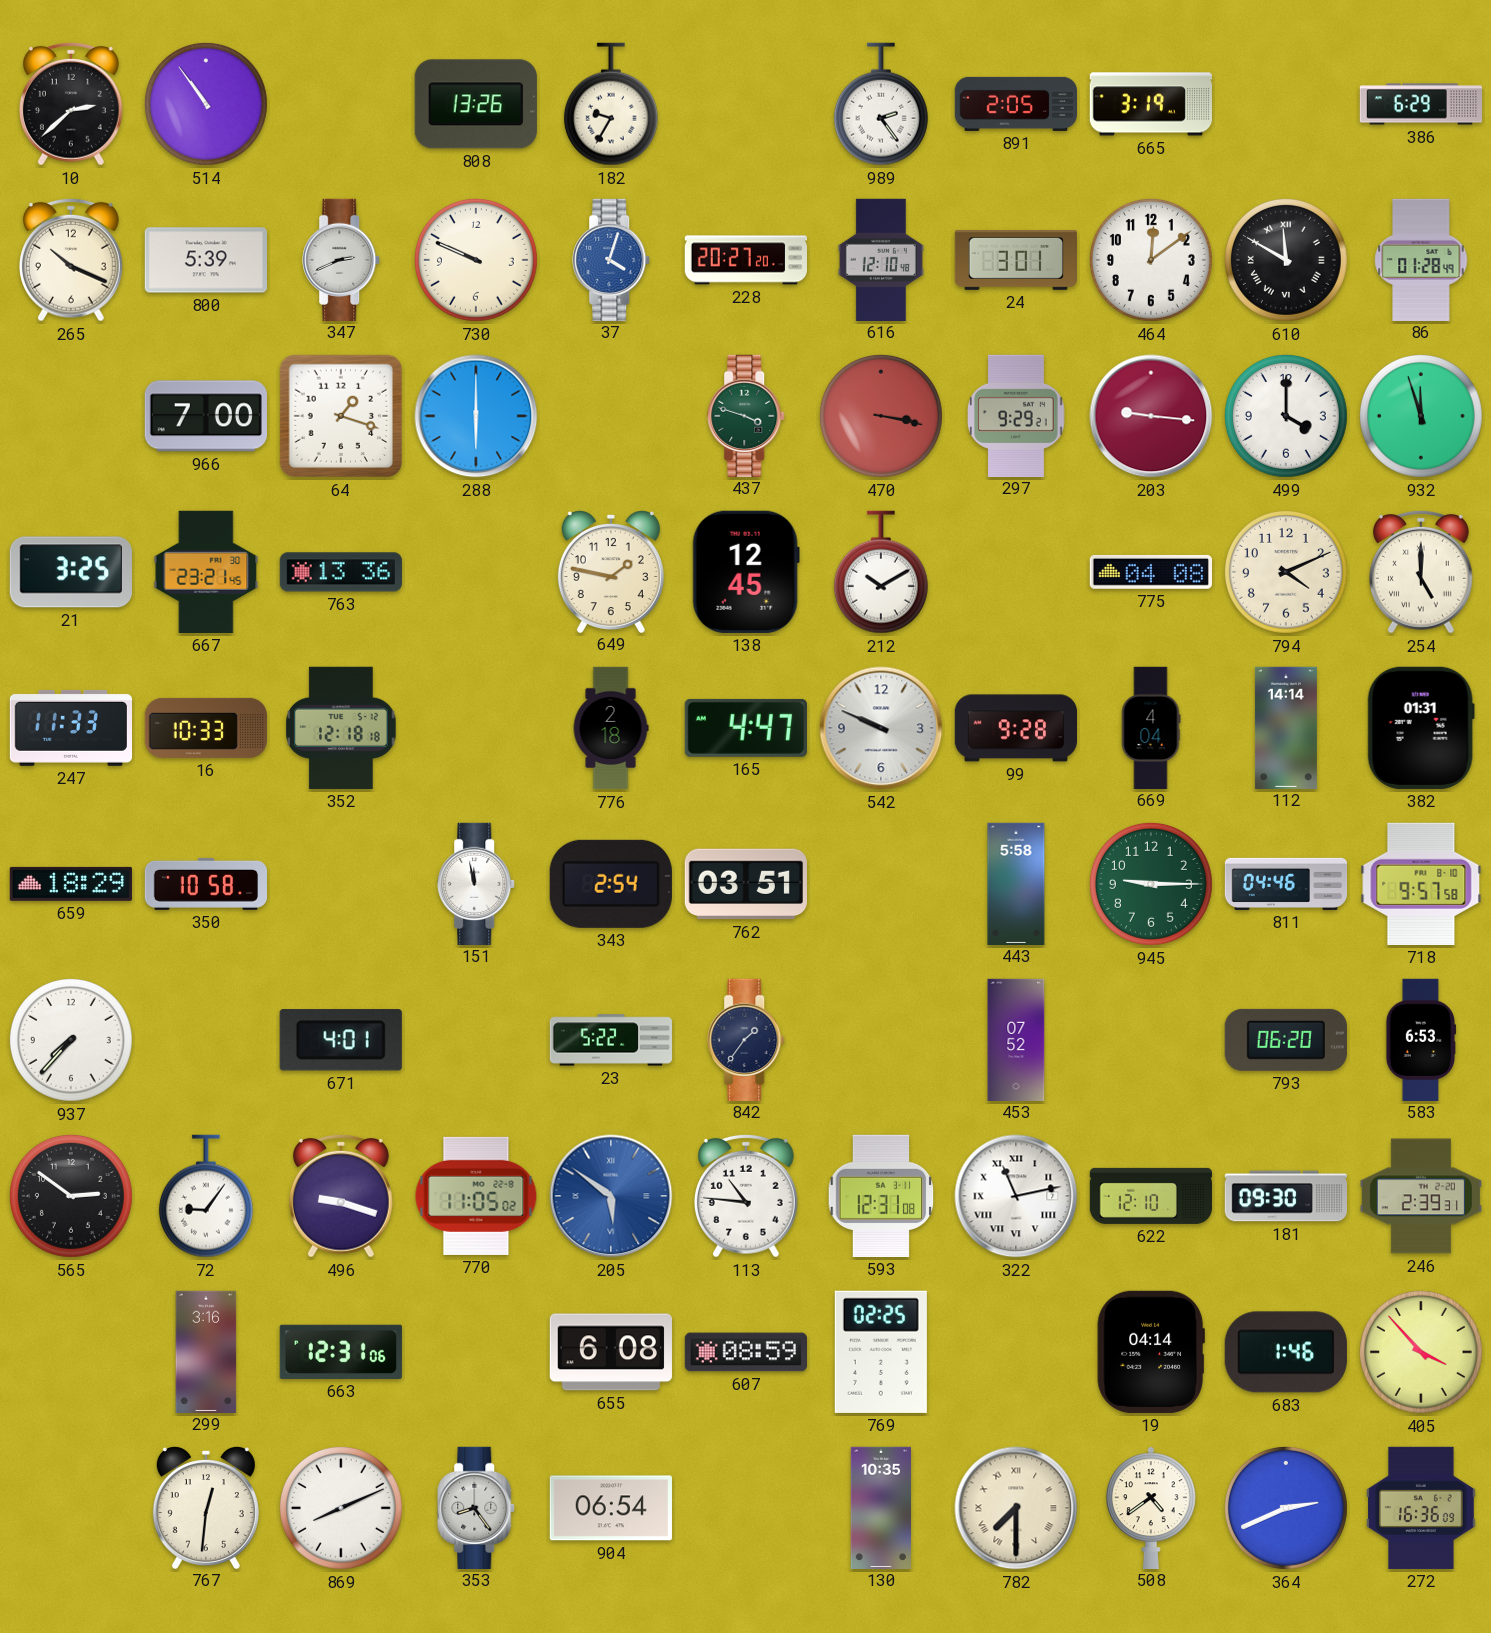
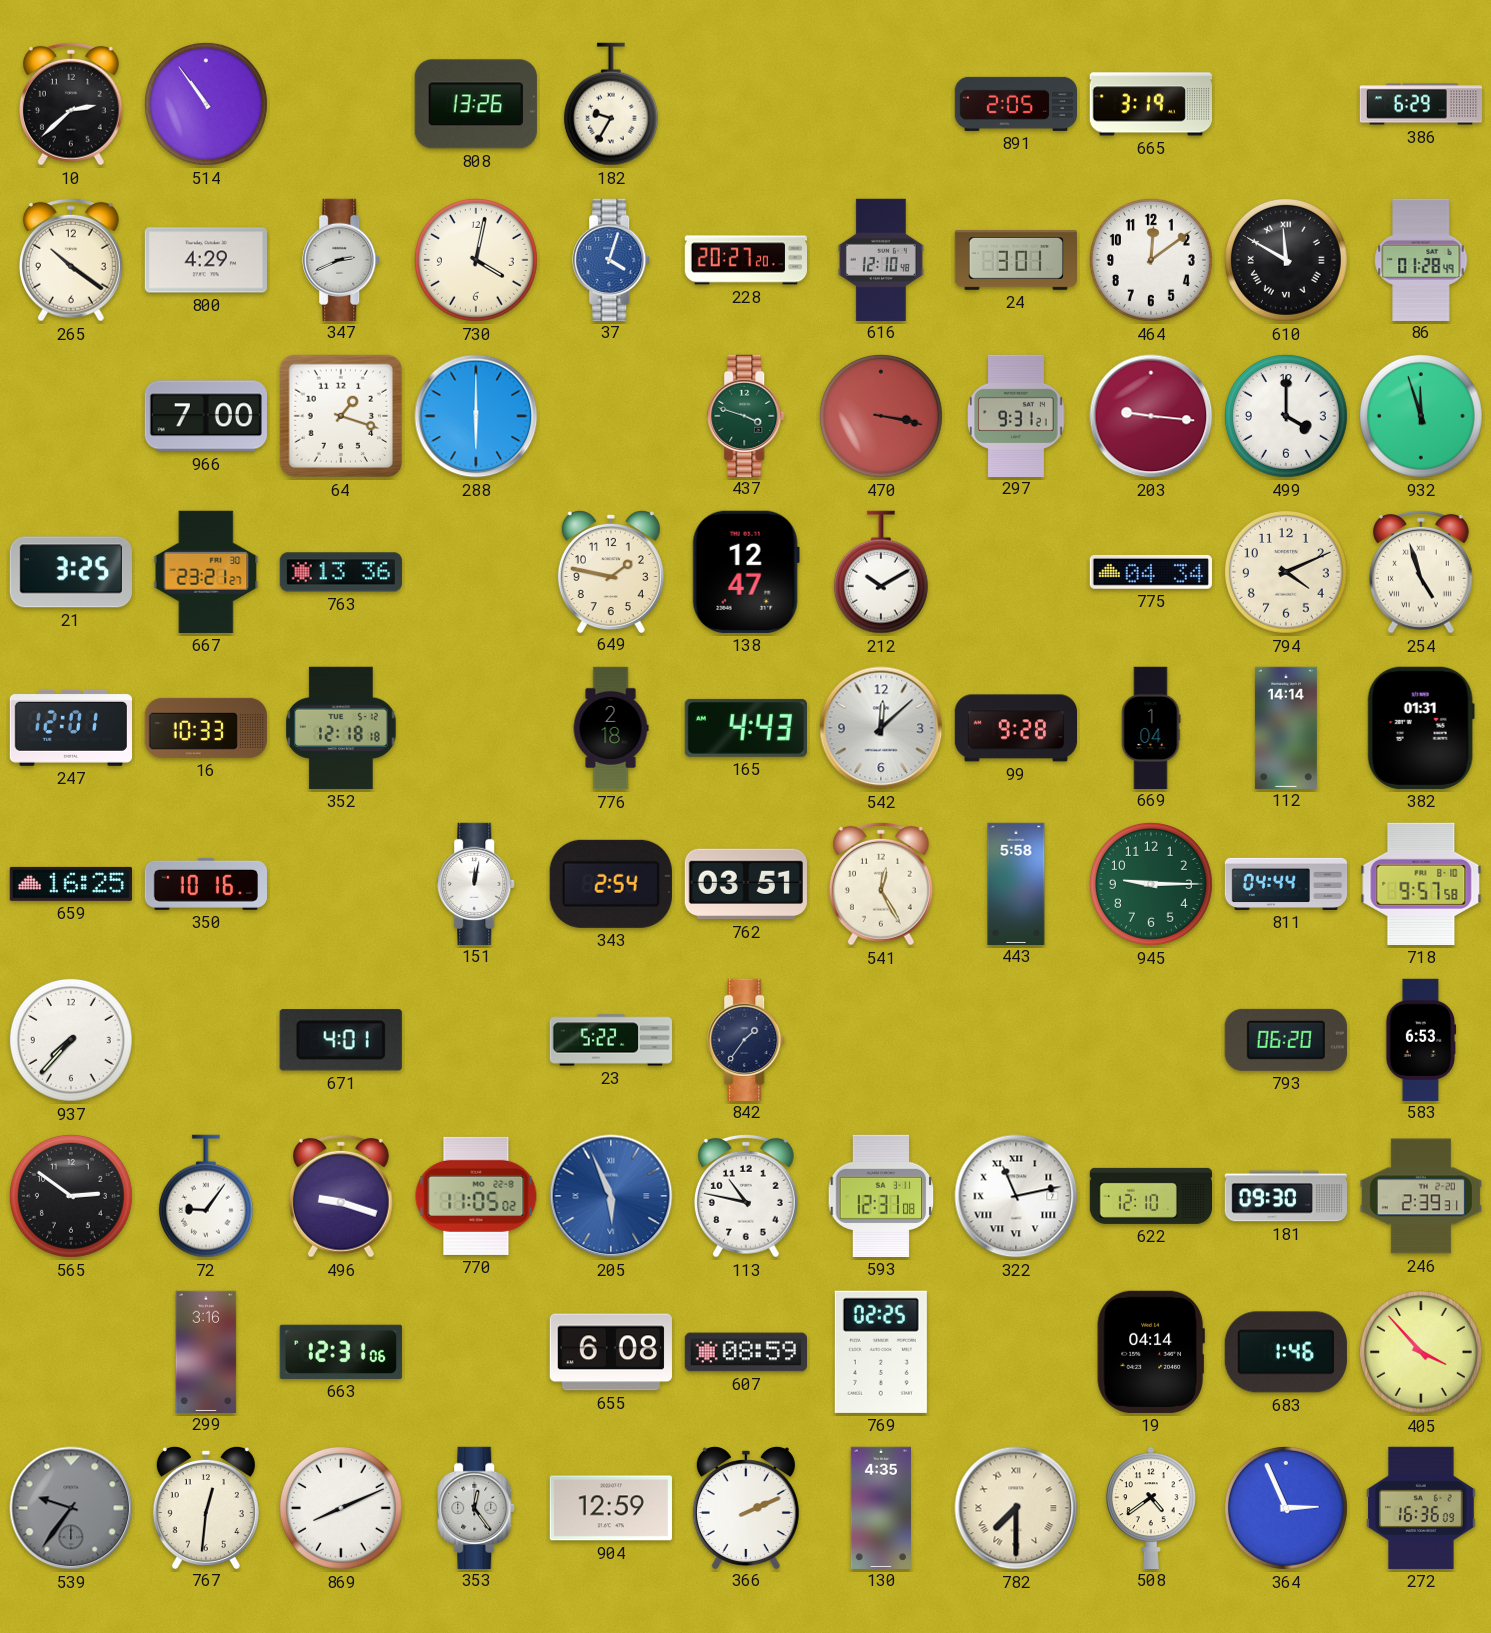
989: 2:24 -> none (881, 104)
265: 10:19 -> 10:21 (71, 260)
800: 5:39 -> 4:29 (206, 260)
730: 9:49 -> 4:02 (476, 260)
297: 9:29 -> 9:31 (1017, 415)
667: 23:21:45 -> 23:21:27 (206, 572)
138: 12:45 -> 12:47 (746, 572)
775: 04:08 -> 04:34 (1151, 572)
254: 5:00 -> 4:57 (1421, 572)
247: 11:33 -> 12:01 (70, 728)
165: 4:47 -> 4:43 (746, 728)
542: 9:49 -> 12:08 (881, 728)
669: 4:04 -> 1:04 (1151, 727)
659: 18:29 -> 16:25 (71, 884)
350: 10:58 -> 10:16 (205, 884)
151: 11:58 -> 12:02 (477, 883)
541: none -> 12:25 (881, 884)
811: 04:46 -> 04:44 (1286, 884)
453: 07:52 -> none (1016, 1039)
205: 5:51 -> 5:56 (611, 1196)
113: 10:46 -> 10:47 (746, 1196)
539: none -> 9:36 (71, 1508)
353: 8:24 -> 12:24 (477, 1507)
904: 06:54 -> 12:59 (611, 1508)
366: none -> 2:11 (746, 1508)
130: 10:35 -> 4:35 (880, 1507)
364: 2:41 -> 2:56 (1286, 1508)
